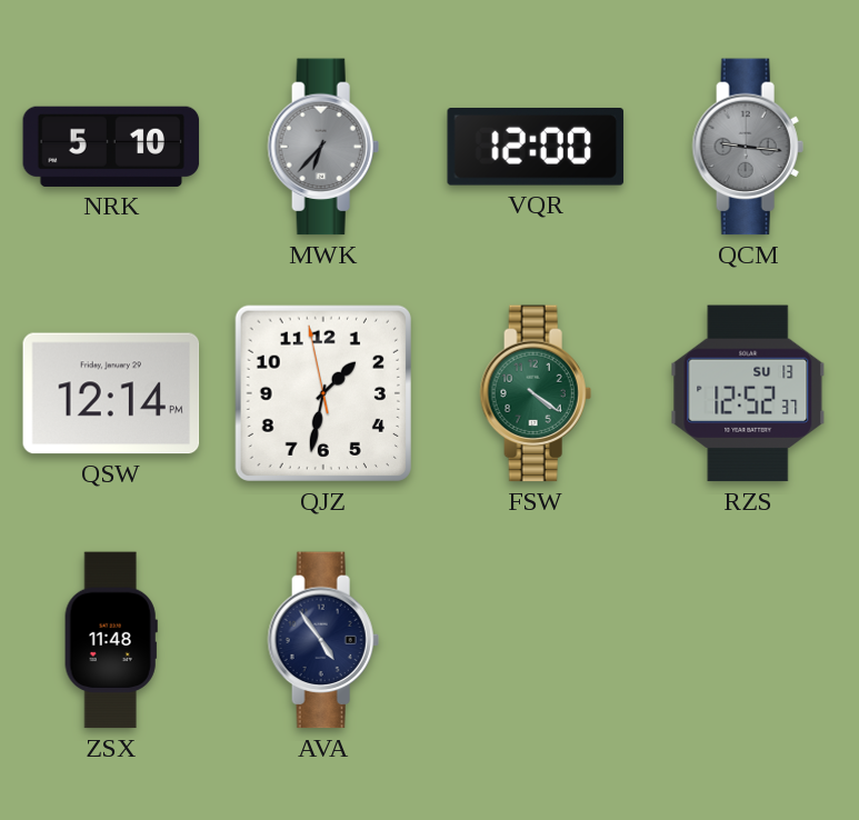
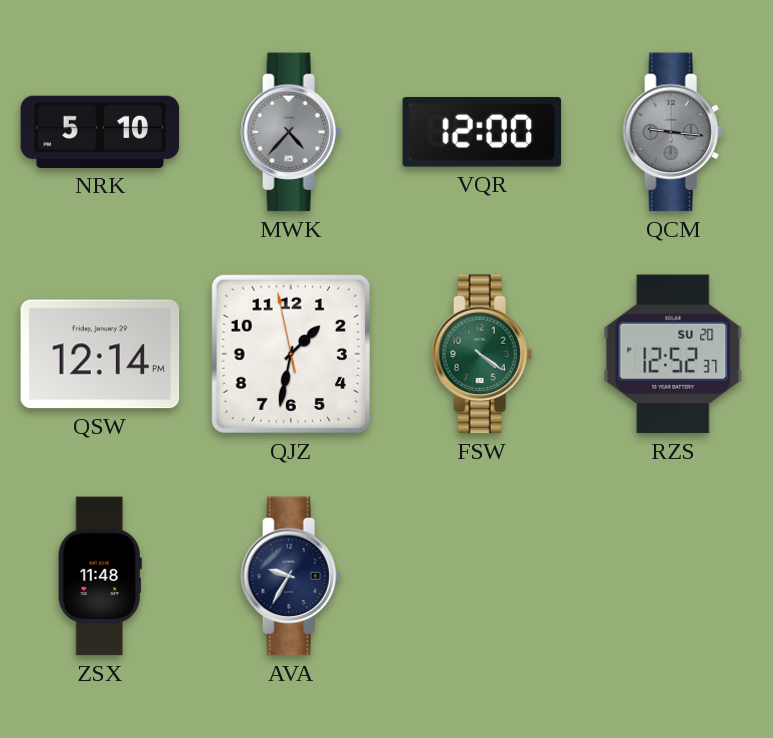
MWK: 6:37 -> 4:37 (291, 132)
RZS date: SU 13 -> SU 20 (673, 354)
AVA: 4:54 -> 9:35 (291, 576)
